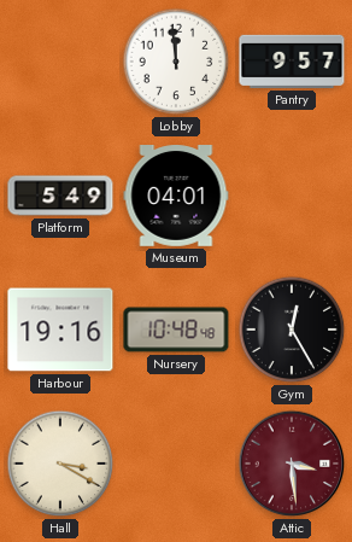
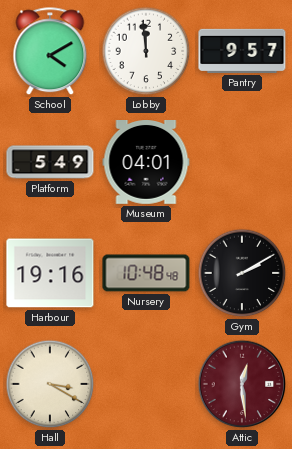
School: none -> 4:10 (50, 52)
Gym: 12:25 -> 2:10 (242, 273)
Attic: 3:29 -> 12:29 (242, 384)
